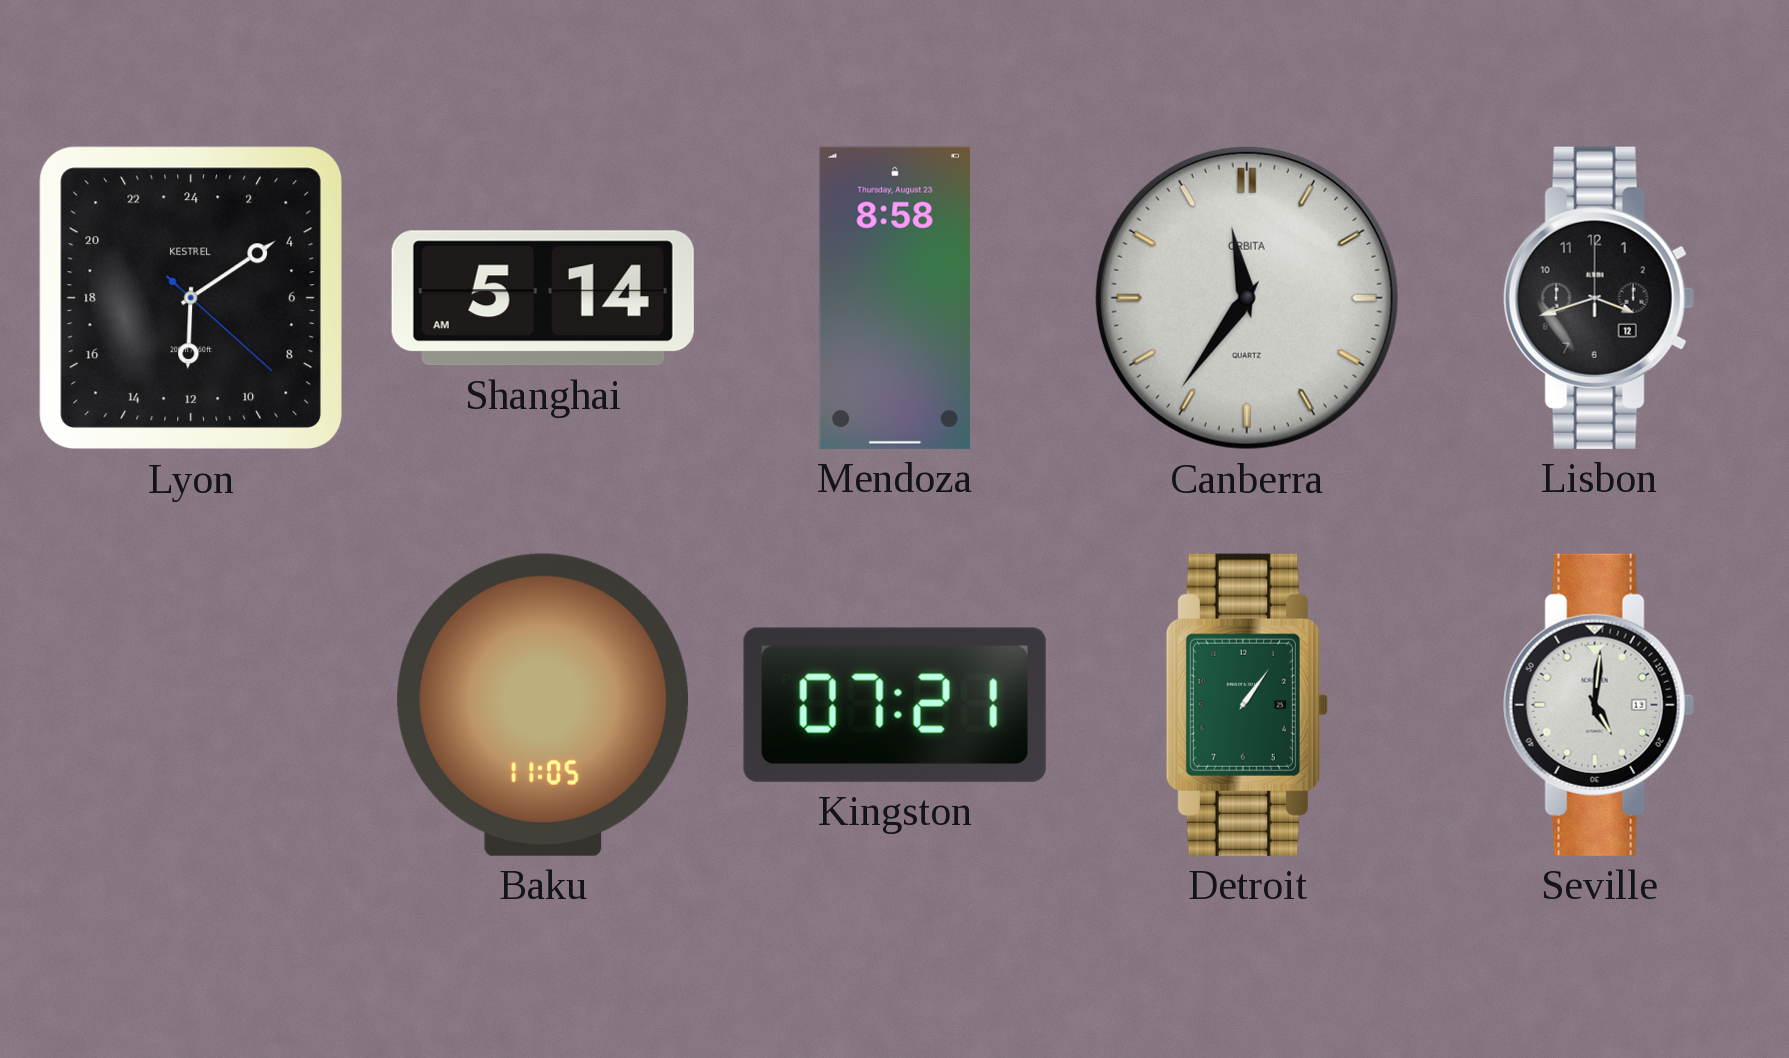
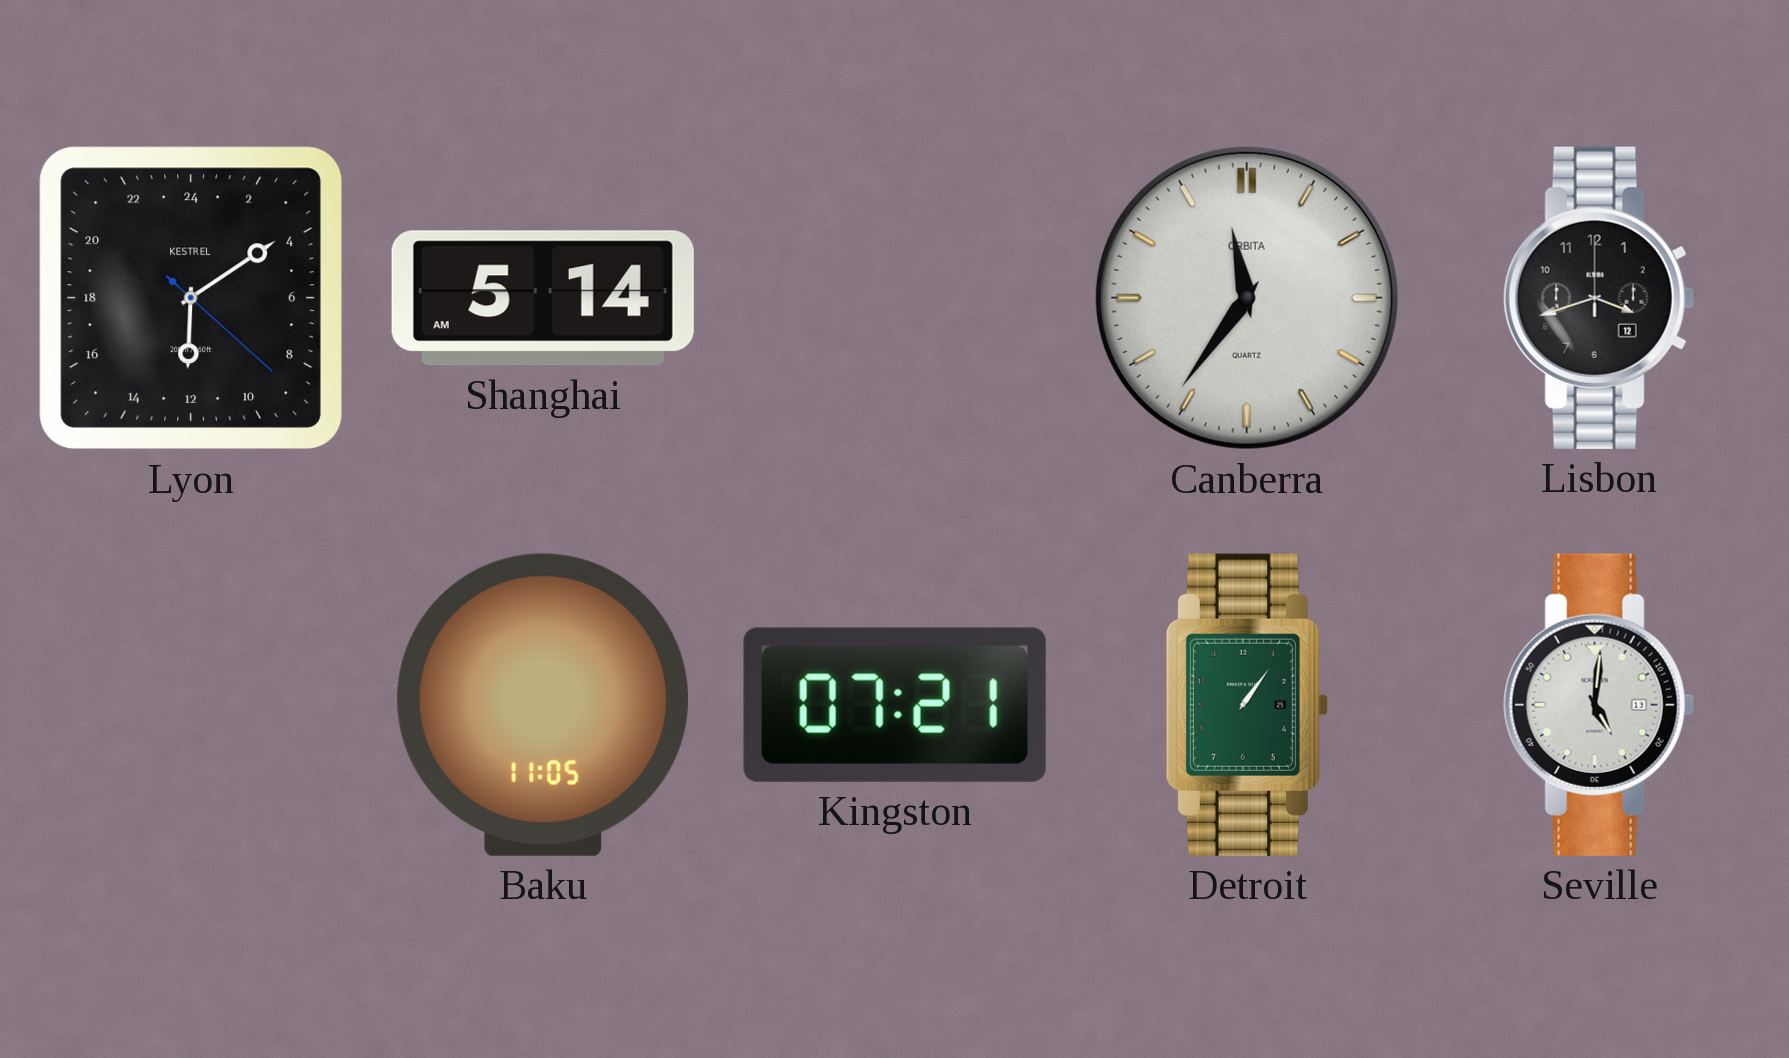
Mendoza: 8:58 -> none (895, 298)
